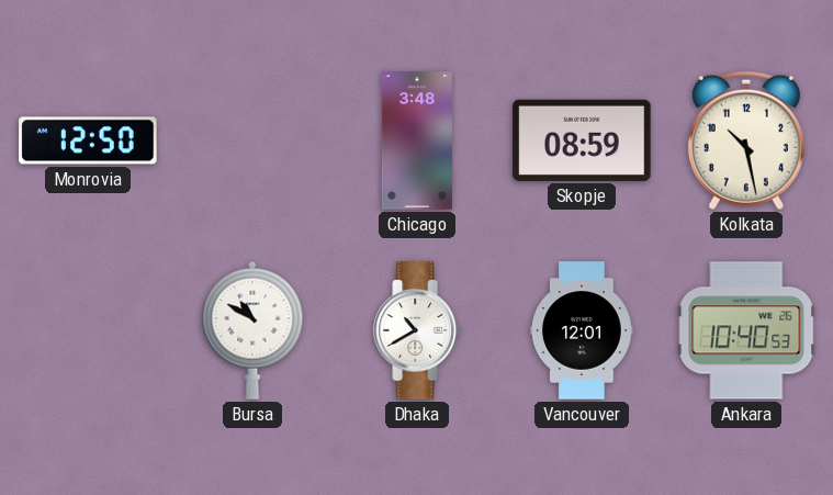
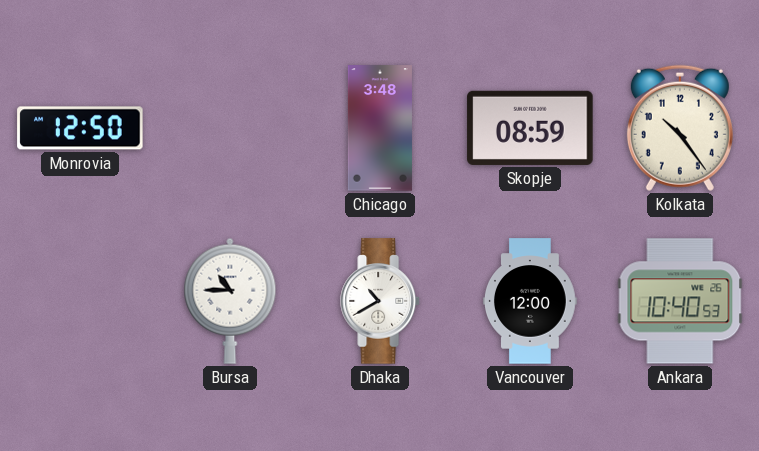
Kolkata: 10:28 -> 10:24 (680, 128)
Bursa: 10:50 -> 10:45 (230, 301)
Vancouver: 12:01 -> 12:00 (531, 301)
